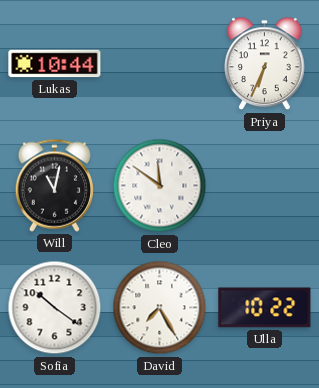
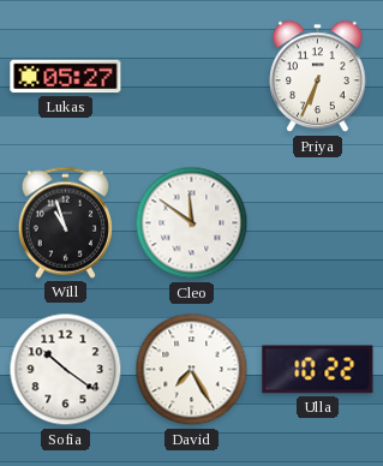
Lukas: 10:44 -> 05:27 (66, 77)
Will: 11:02 -> 10:57 (65, 222)
